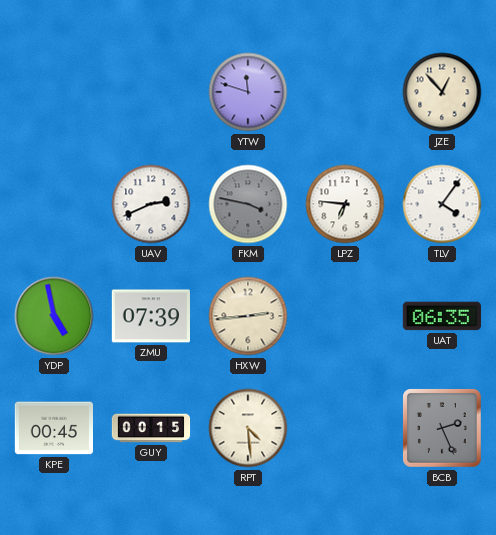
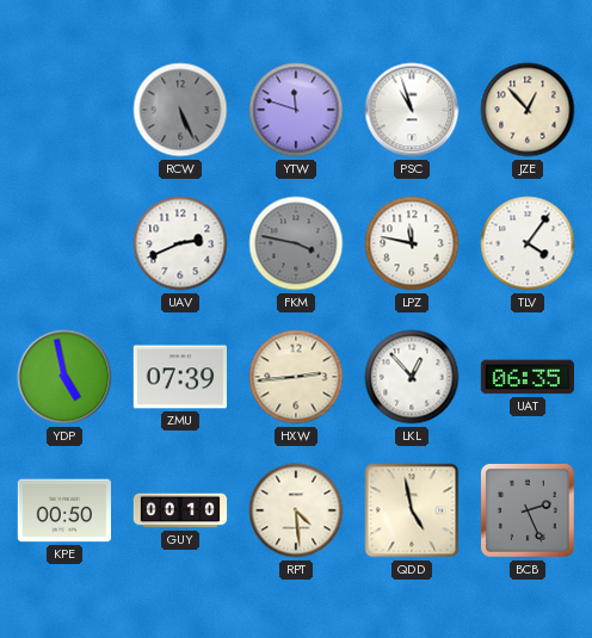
RCW: none -> 5:26 (180, 110)
PSC: none -> 10:57 (412, 110)
LPZ: 6:46 -> 11:47 (412, 243)
LKL: none -> 12:53 (412, 377)
KPE: 00:45 -> 00:50 (63, 510)
GUY: 00:15 -> 00:10 (180, 510)
QDD: none -> 4:58 (412, 510)
